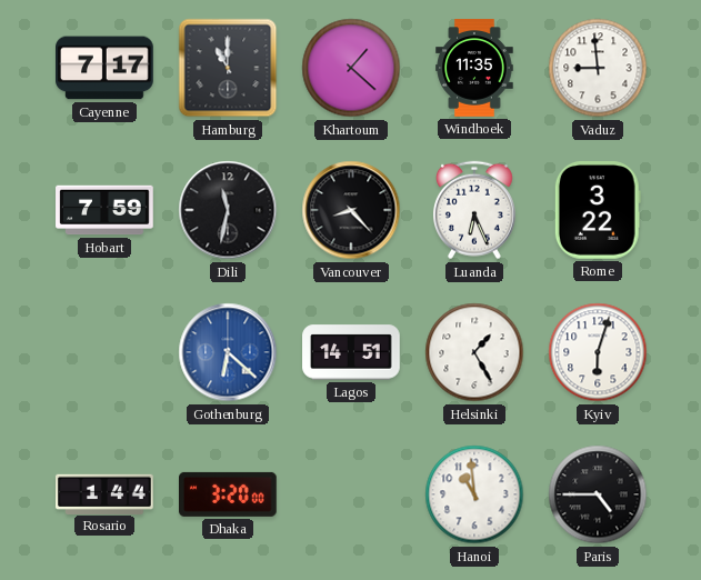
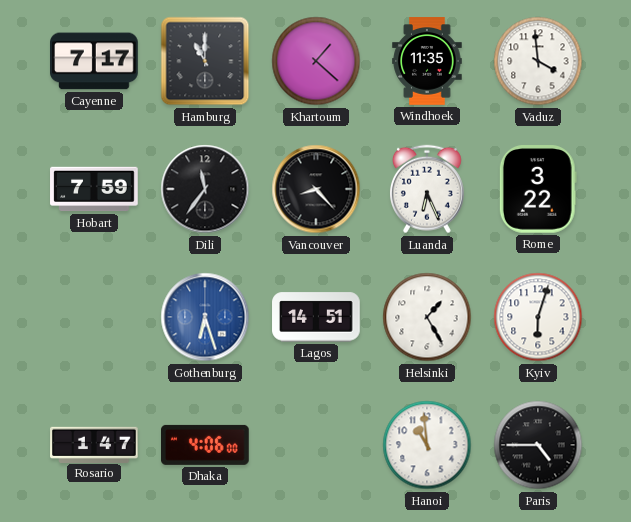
Vaduz: 8:59 -> 3:59 (538, 61)
Dili: 11:32 -> 11:36 (205, 189)
Gothenburg: 6:22 -> 6:27 (205, 317)
Rosario: 1:44 -> 1:47 (94, 444)
Dhaka: 3:20 -> 4:06 (206, 445)
